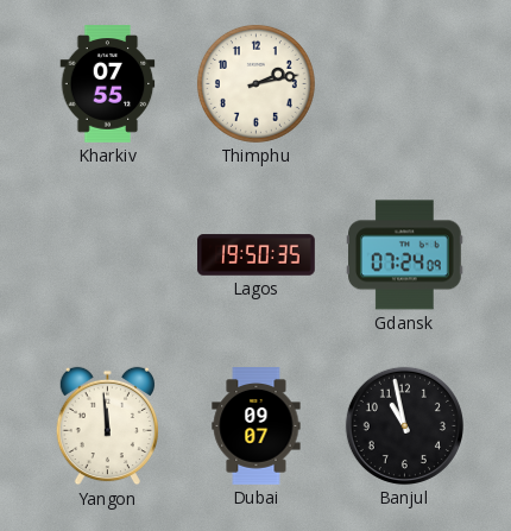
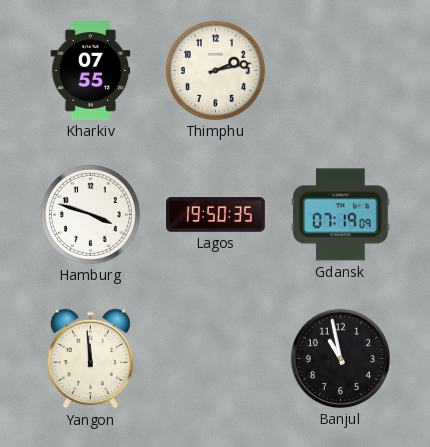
Hamburg: none -> 3:48 (90, 214)
Gdansk: 07:24 -> 07:19 (341, 215)
Dubai: 09:07 -> none (257, 426)
